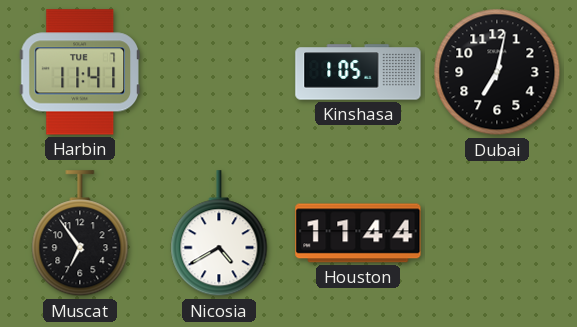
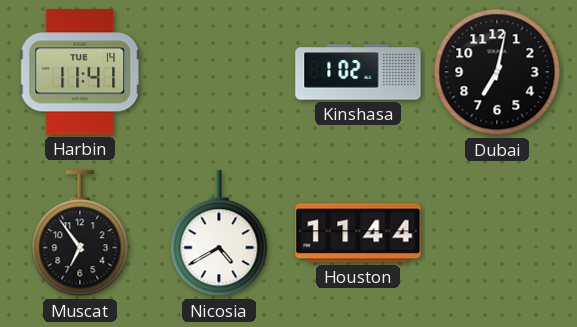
Harbin date: TUE 7 -> TUE 14 (80, 72)
Kinshasa: 1:05 -> 1:02 (358, 72)
